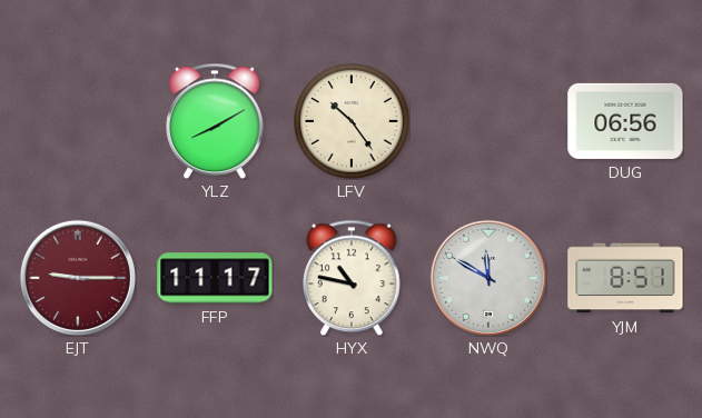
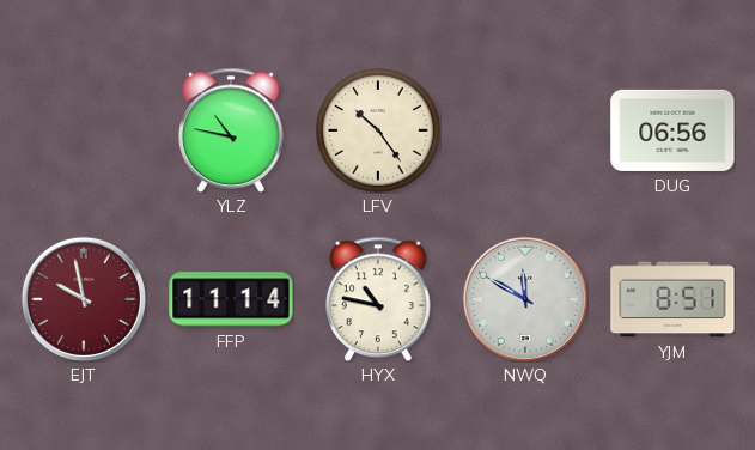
YLZ: 8:10 -> 10:47 (232, 130)
EJT: 9:15 -> 9:58 (84, 299)
FFP: 11:17 -> 11:14 (231, 299)
